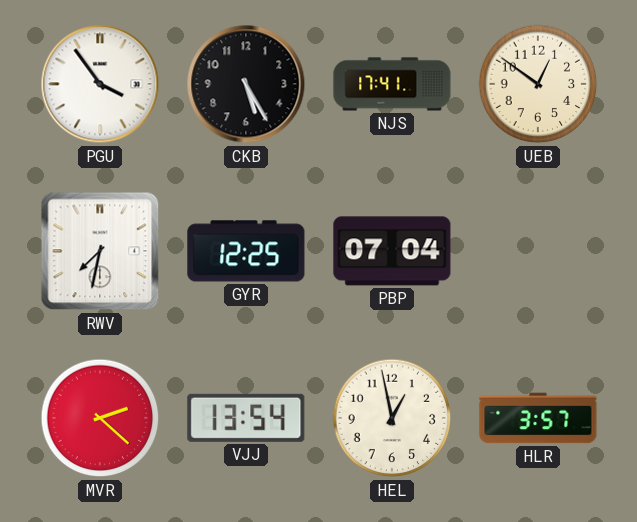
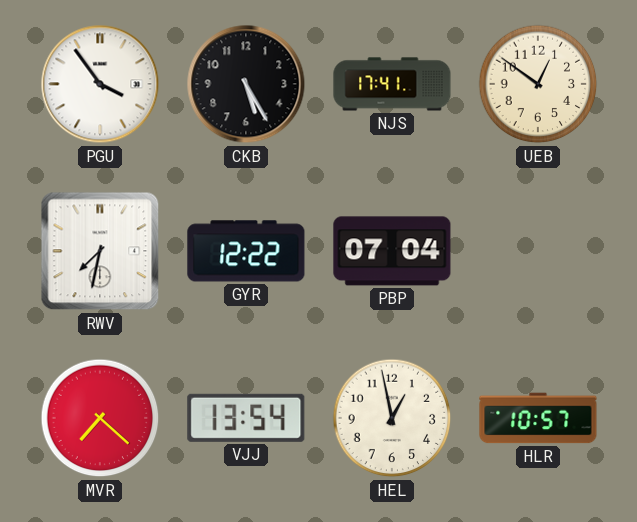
GYR: 12:25 -> 12:22 (246, 251)
MVR: 2:22 -> 7:22 (100, 418)
HLR: 3:57 -> 10:57 (538, 418)
